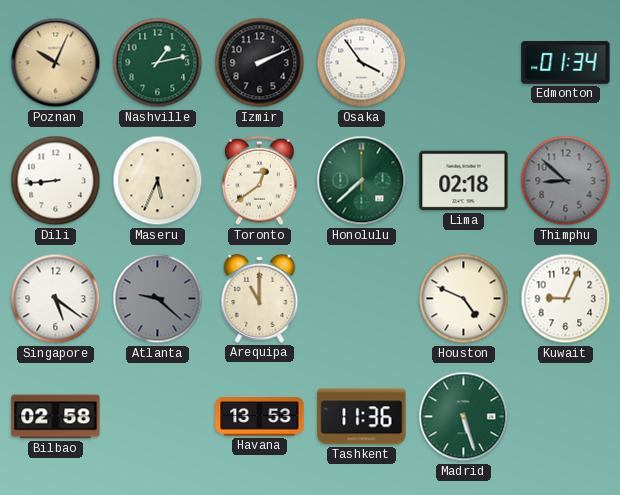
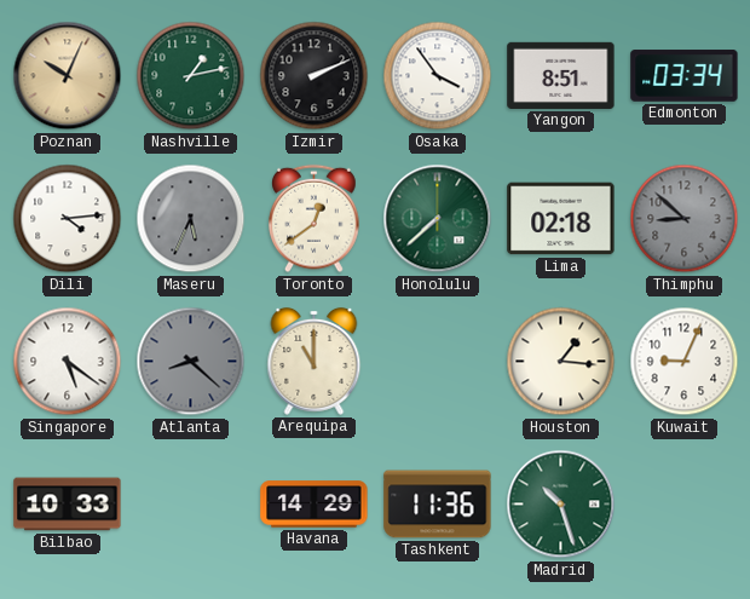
Yangon: none -> 8:51 (561, 75)
Edmonton: 01:34 -> 03:34 (685, 76)
Dili: 8:44 -> 4:14 (68, 219)
Maseru dial: cream -> grey (191, 219)
Atlanta: 9:22 -> 8:22 (191, 362)
Houston: 4:49 -> 1:16 (561, 362)
Bilbao: 02:58 -> 10:33 (68, 505)
Havana: 13:53 -> 14:29 (315, 505)
Madrid: 5:27 -> 10:27 (561, 505)
